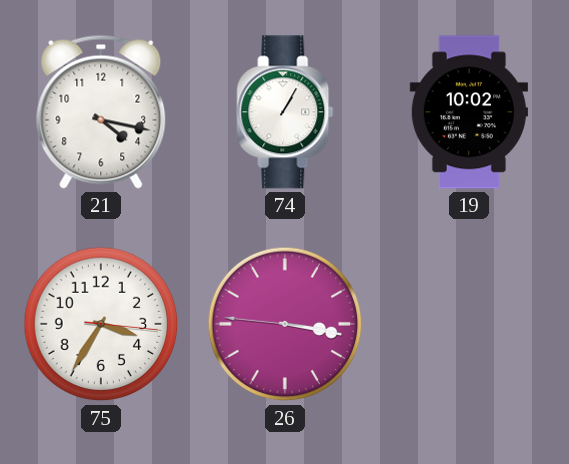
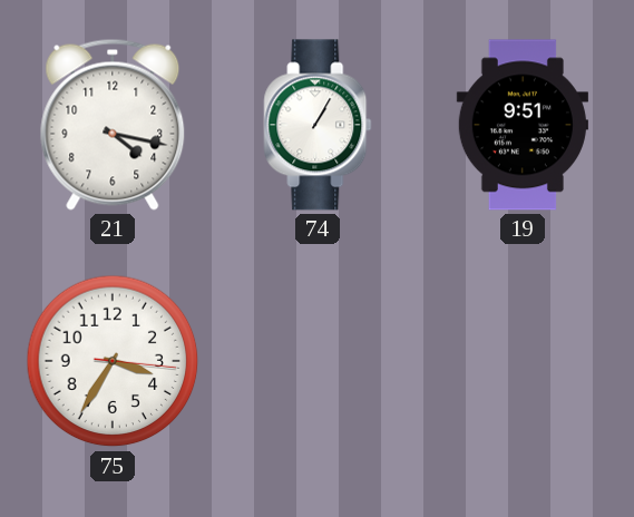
19: 10:02 -> 9:51 (523, 125)
26: 3:16 -> none (285, 324)
